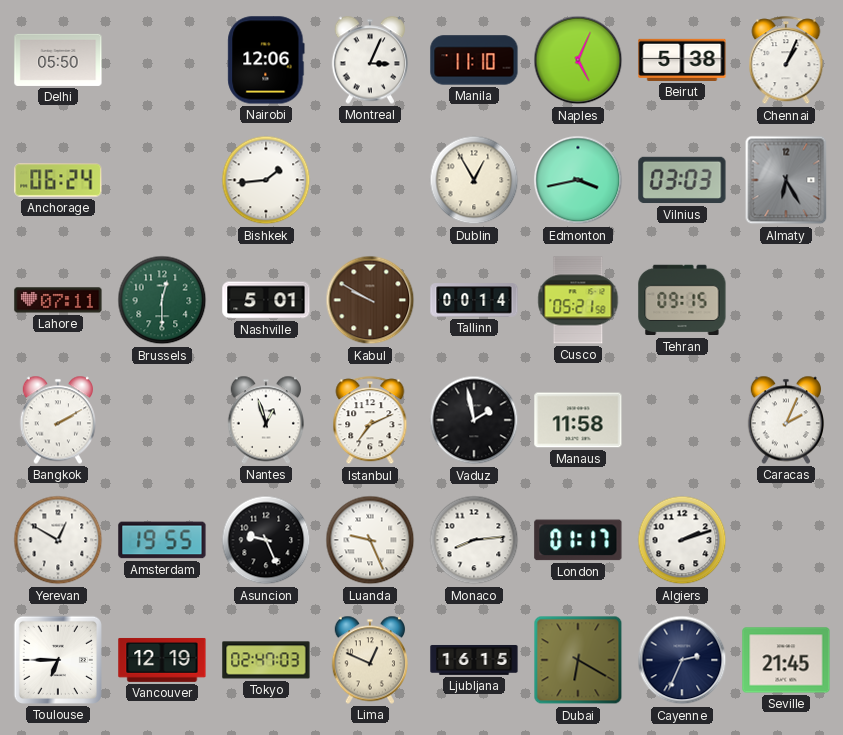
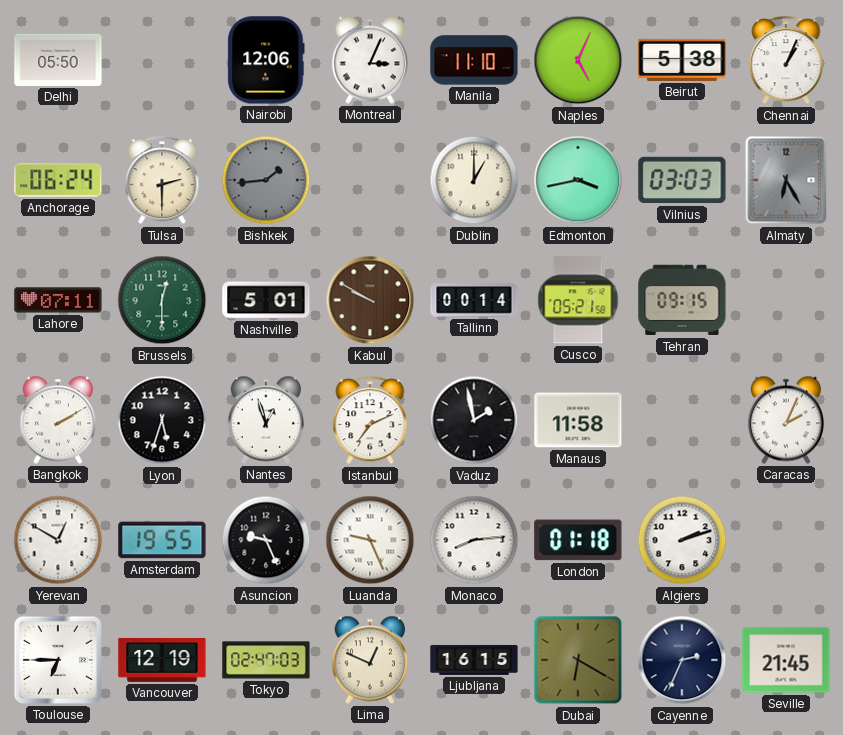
Tulsa: none -> 2:30 (162, 181)
Bishkek dial: white -> grey (266, 180)
Dublin: 12:55 -> 1:00 (474, 180)
Lyon: none -> 5:33 (162, 420)
London: 01:17 -> 01:18 (578, 540)
